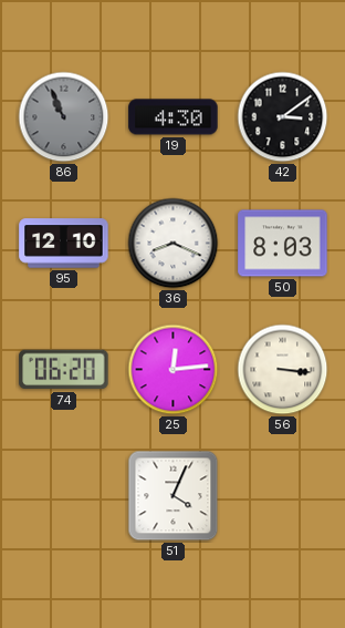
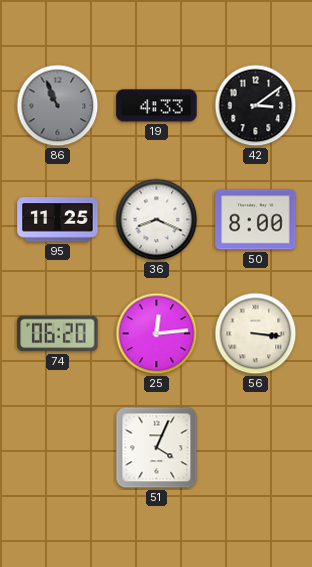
19: 4:30 -> 4:33 (157, 106)
95: 12:10 -> 11:25 (58, 220)
50: 8:03 -> 8:00 (256, 220)
